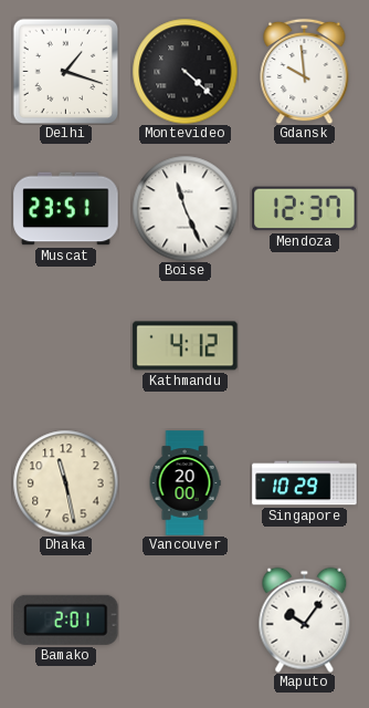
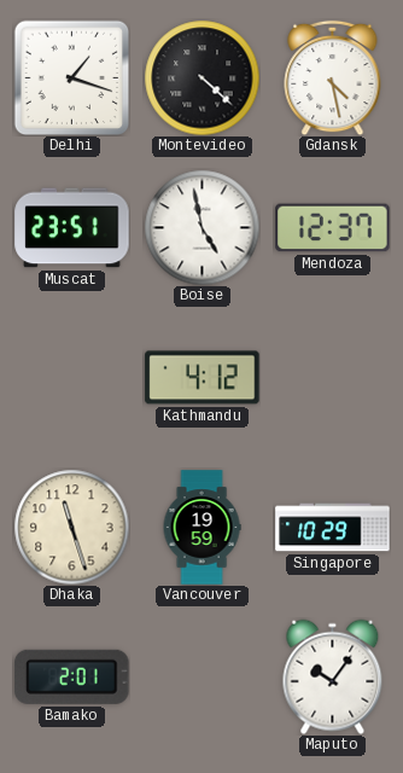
Gdansk: 9:59 -> 4:28 (333, 77)
Boise: 11:26 -> 4:58 (201, 227)
Dhaka: 11:28 -> 11:27 (71, 527)
Vancouver: 20:00 -> 19:59 (201, 528)
